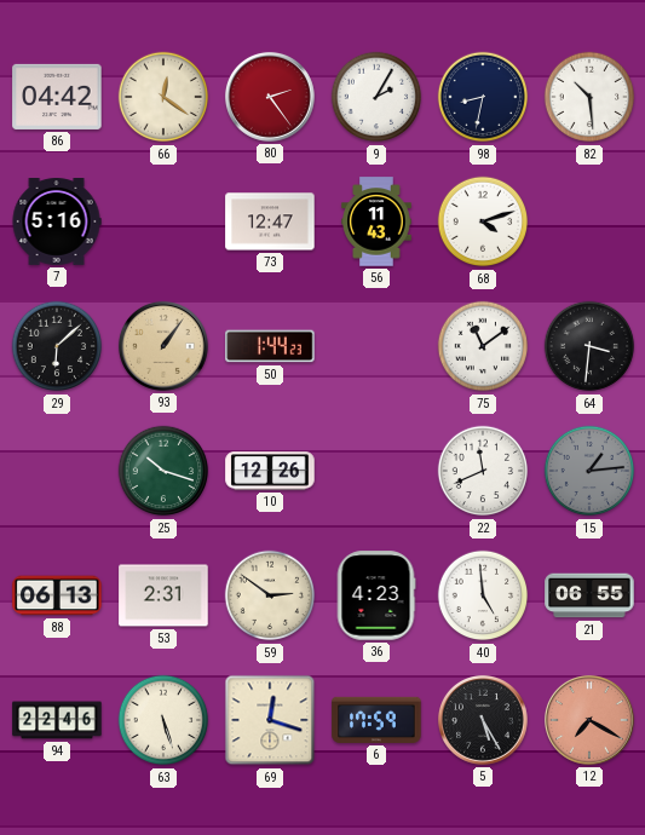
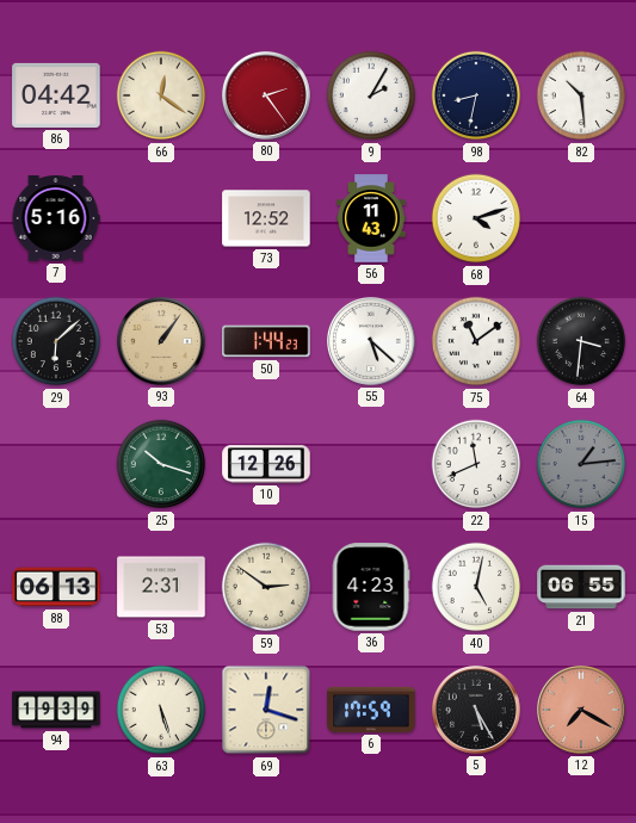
73: 12:47 -> 12:52 (266, 218)
55: none -> 5:22 (371, 341)
40: 4:59 -> 5:02 (476, 587)
94: 22:46 -> 19:39 (56, 710)
